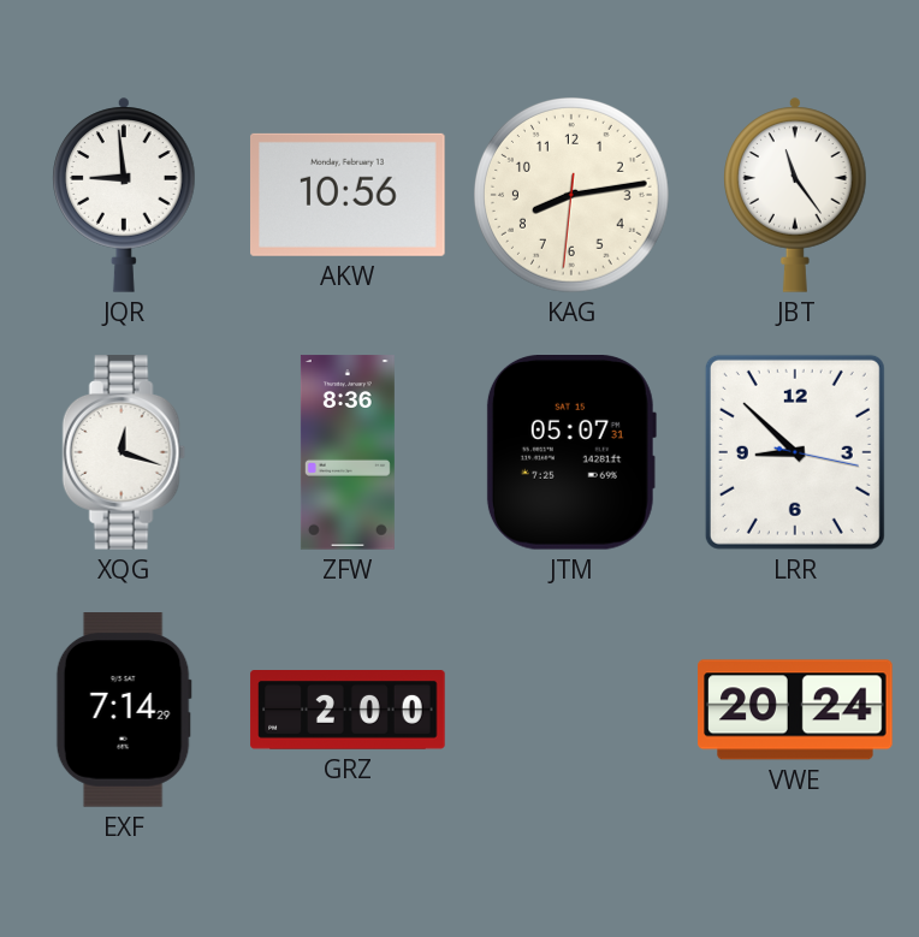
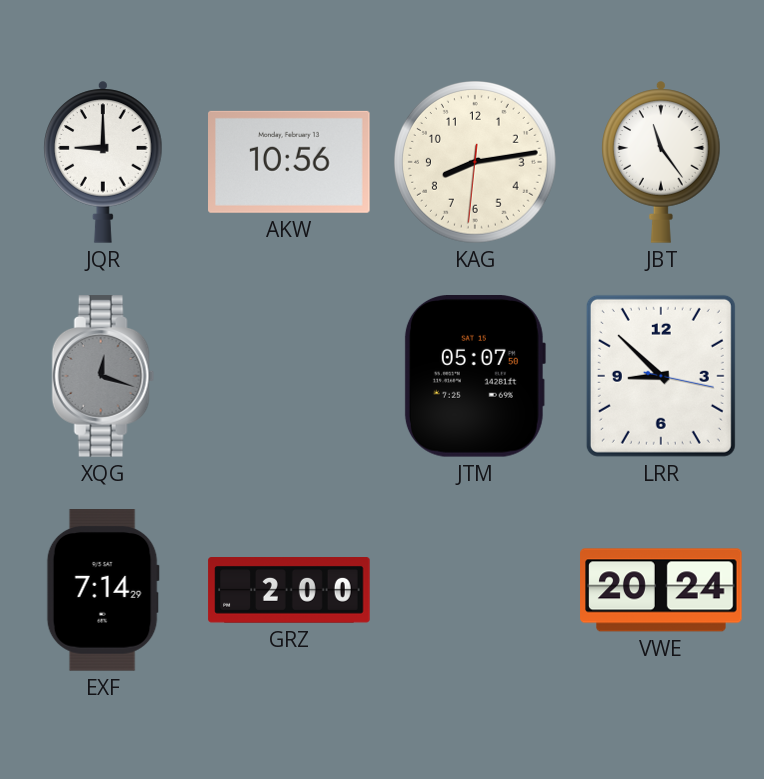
JQR: 8:59 -> 9:00 (104, 162)
XQG dial: white -> grey (103, 376)
ZFW: 8:36 -> none (348, 452)
JTM: 05:07:31 -> 05:07:50 (475, 377)
